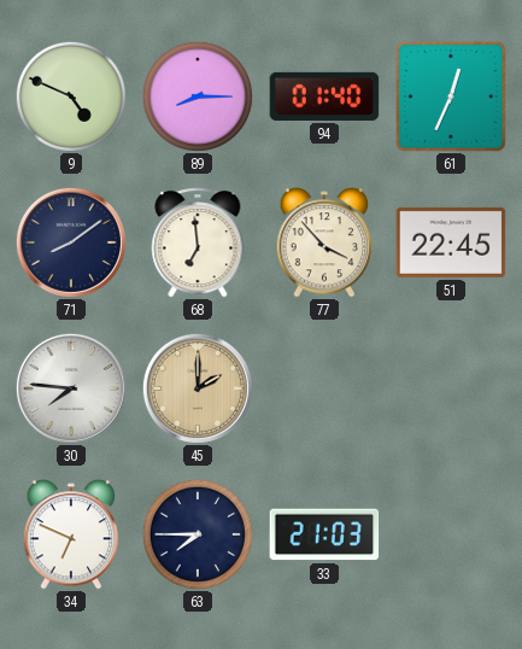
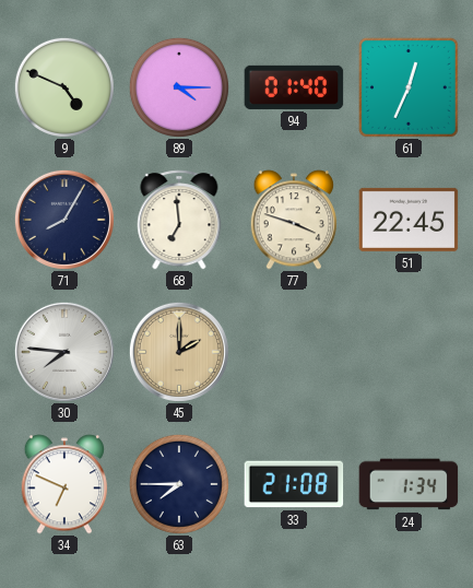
89: 8:15 -> 4:15 (179, 87)
71: 8:09 -> 8:05 (64, 220)
77: 3:53 -> 3:48 (294, 220)
33: 21:03 -> 21:08 (294, 484)
24: none -> 1:34 (409, 484)
